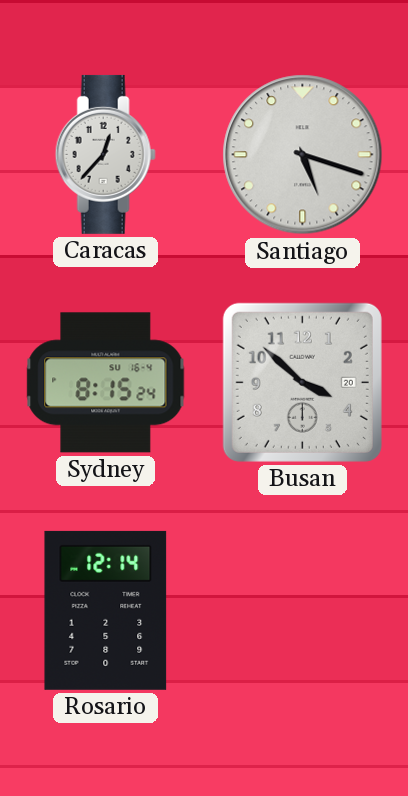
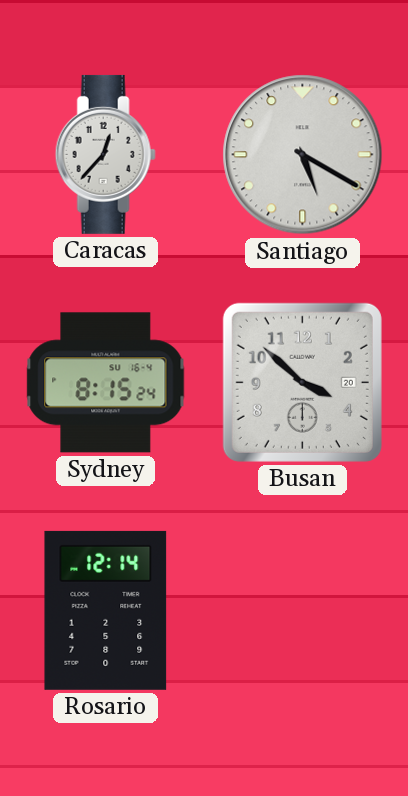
Santiago: 5:18 -> 5:20 (303, 155)
